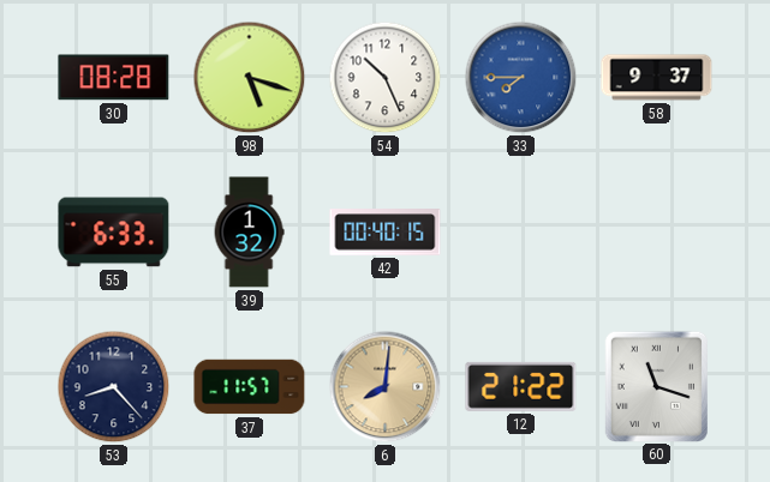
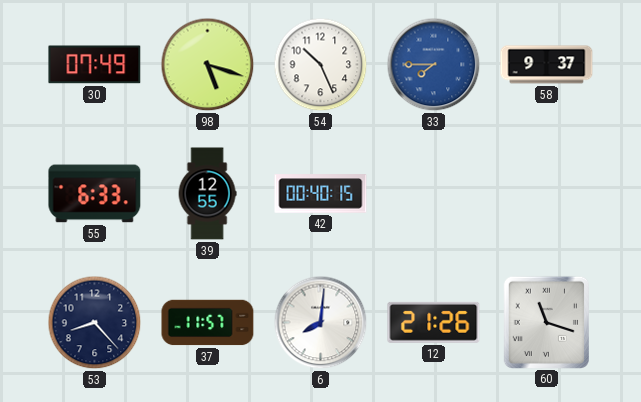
30: 08:28 -> 07:49 (95, 65)
39: 1:32 -> 12:55 (207, 194)
6 dial: champagne -> white (321, 323)
12: 21:22 -> 21:26 (434, 322)
